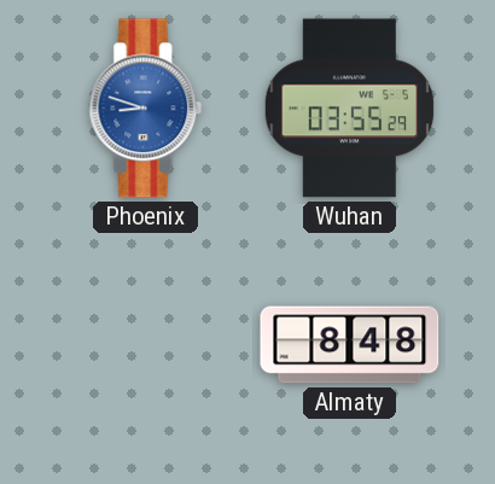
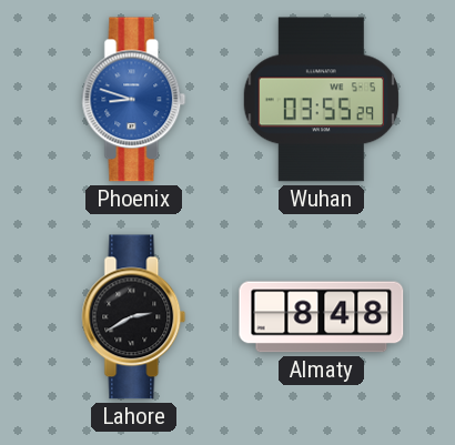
Lahore: none -> 2:40 (134, 317)
